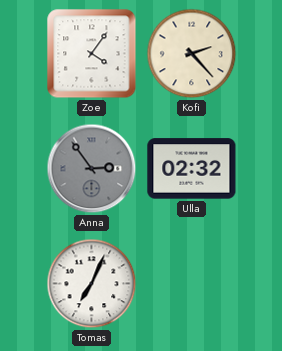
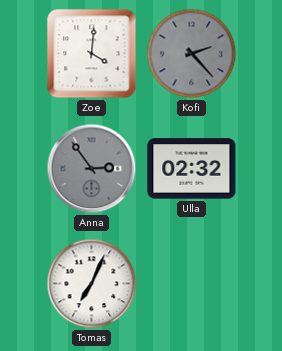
Zoe: 4:06 -> 4:01 (92, 54)
Kofi dial: cream -> grey (192, 54)
